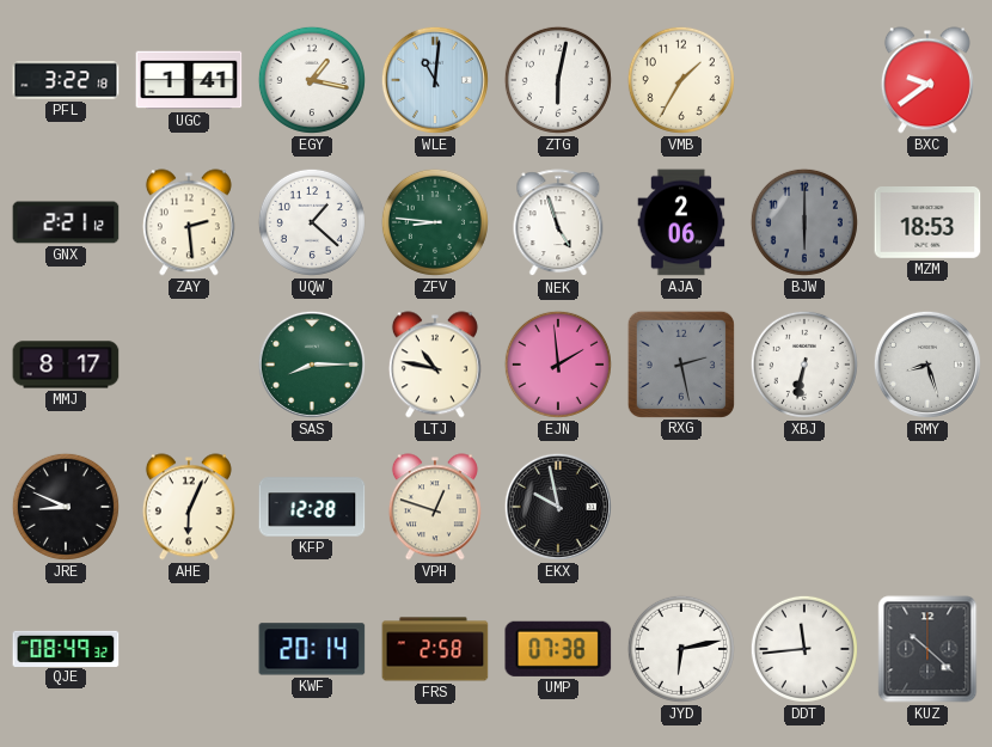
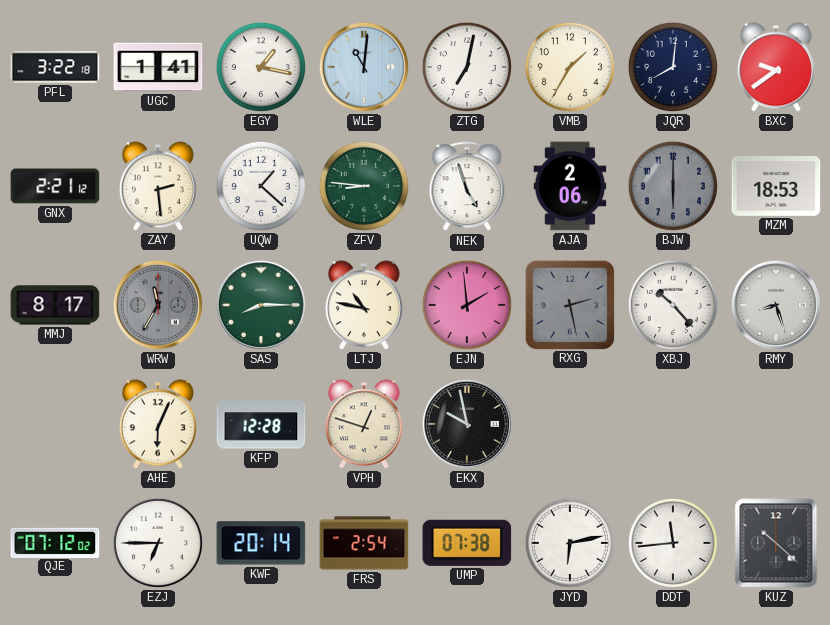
ZTG: 6:02 -> 7:02 (467, 67)
JQR: none -> 8:01 (673, 67)
WRW: none -> 11:35 (158, 305)
XBJ: 6:32 -> 10:23 (673, 305)
JRE: 8:49 -> none (66, 507)
QJE: 08:49 -> 07:12 (55, 542)
EZJ: none -> 6:45 (158, 543)
FRS: 2:58 -> 2:54 (364, 543)
